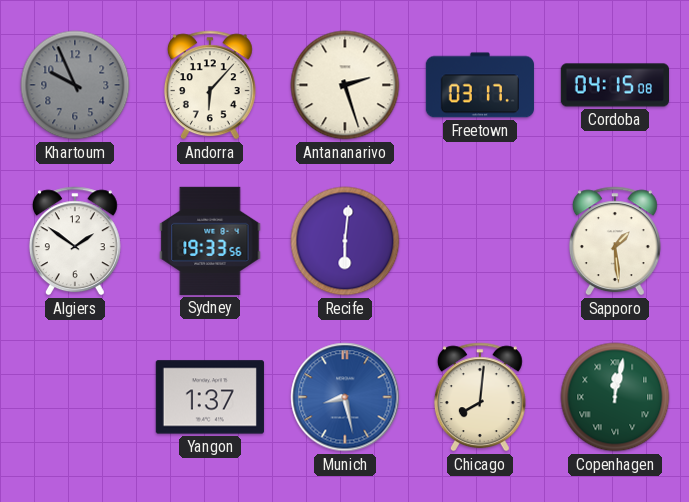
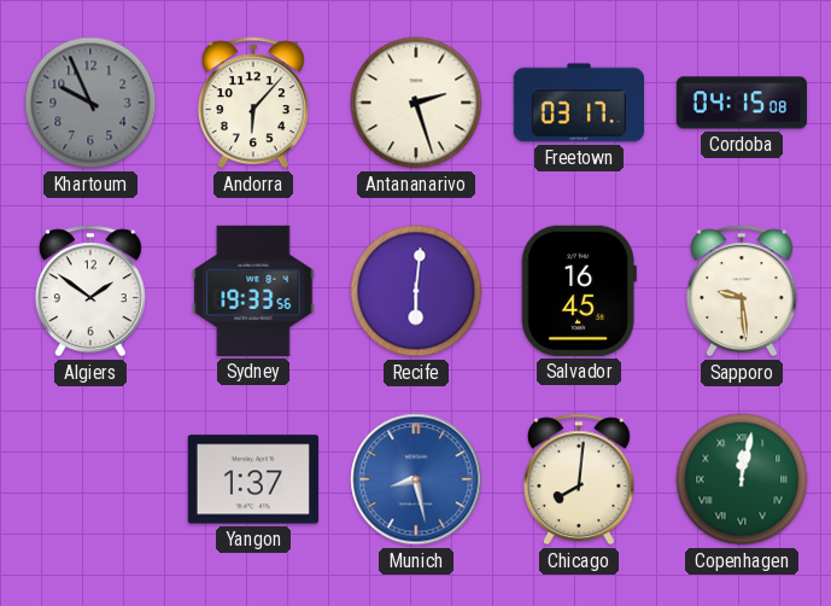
Salvador: none -> 16:45 (579, 291)
Sapporo: 1:29 -> 9:29 (742, 291)
